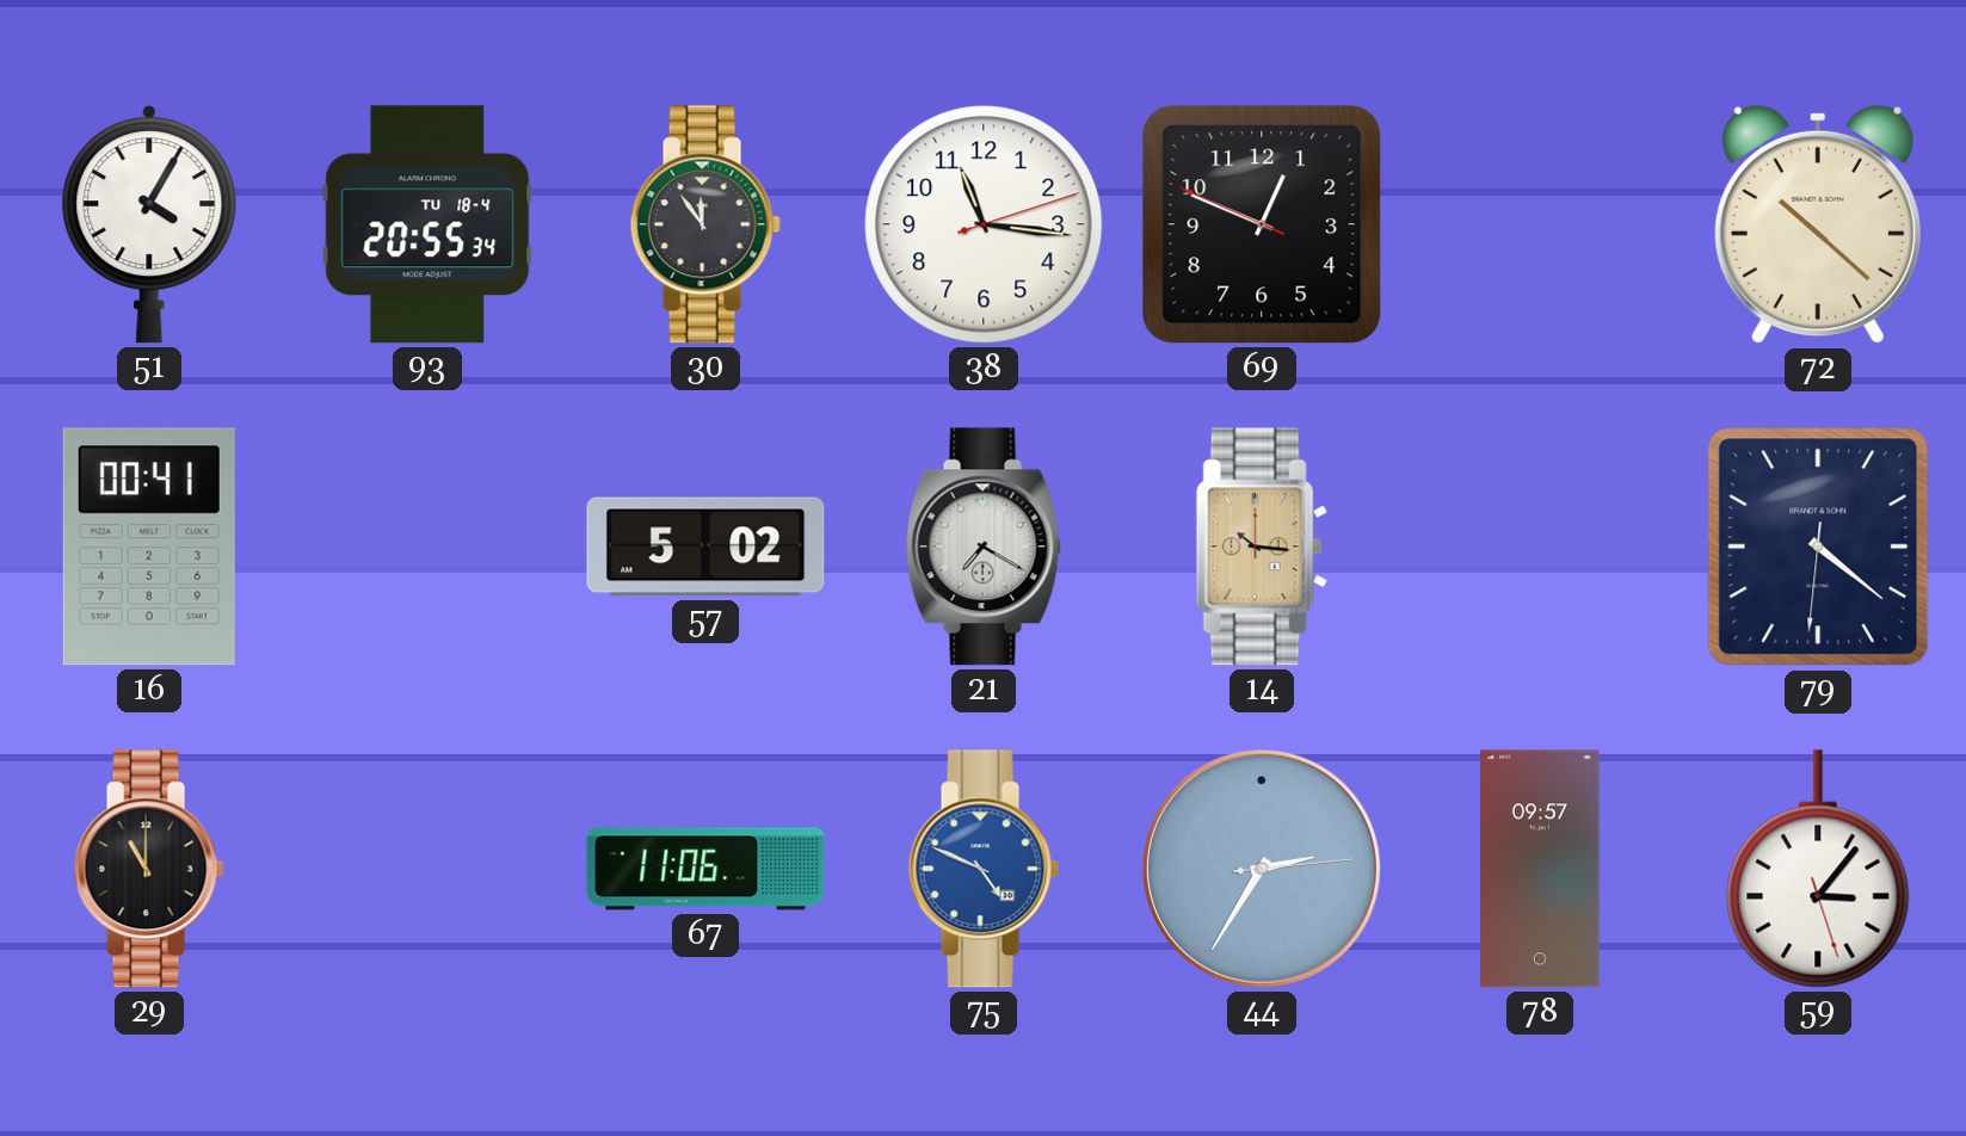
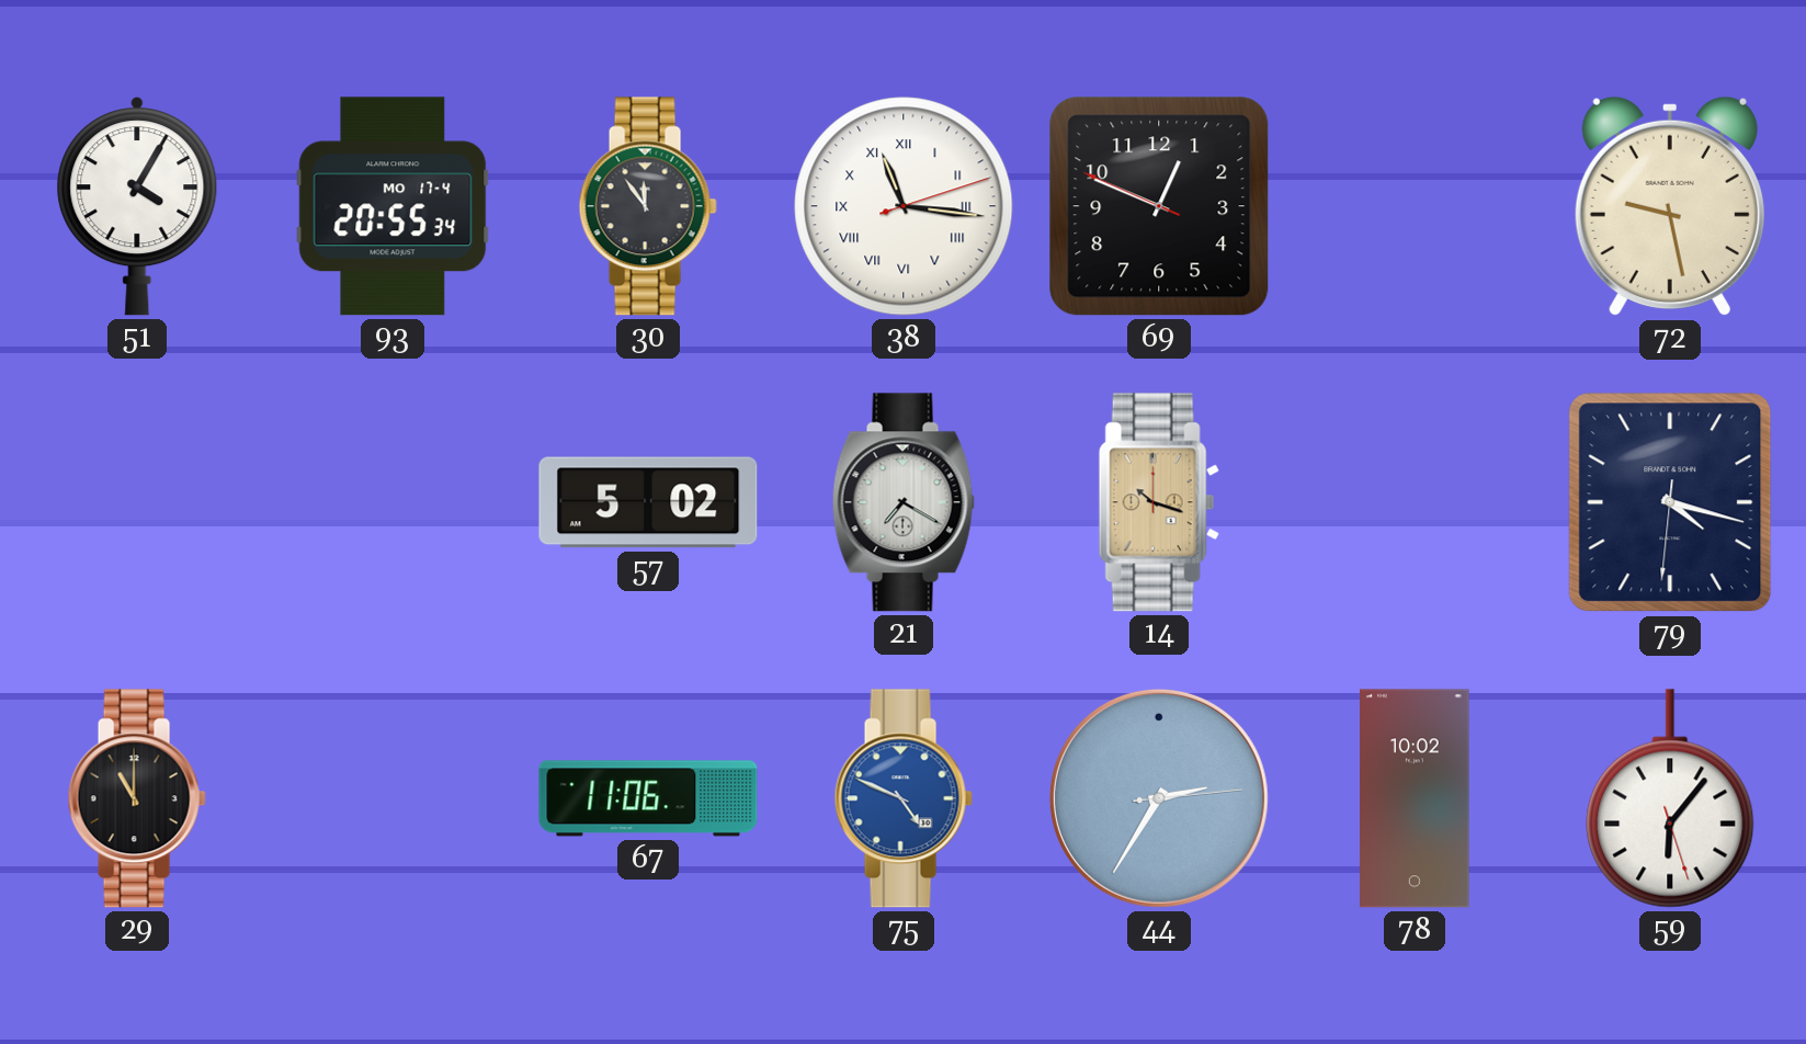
93 date: TU 18-4 -> MO 17-4 (393, 206)
38 numerals: Arabic -> Roman (904, 206)
72: 10:22 -> 9:28 (1670, 206)
16: 00:41 -> none (149, 547)
14: 10:16 -> 10:18 (1159, 502)
79: 4:21 -> 4:17 (1670, 502)
78: 09:57 -> 10:02 (1415, 798)
59: 3:06 -> 6:06 (1670, 798)
